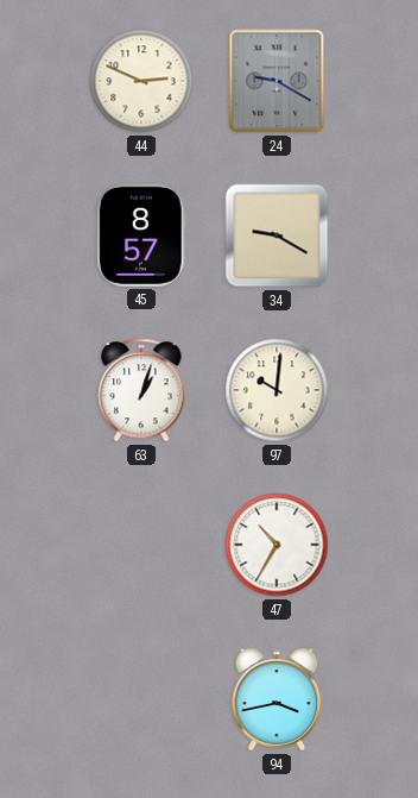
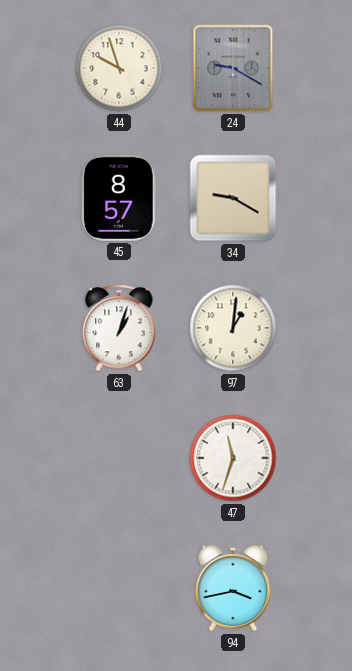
44: 2:49 -> 9:57 (119, 68)
97: 10:01 -> 1:01 (233, 328)
47: 10:35 -> 11:33 (233, 458)
